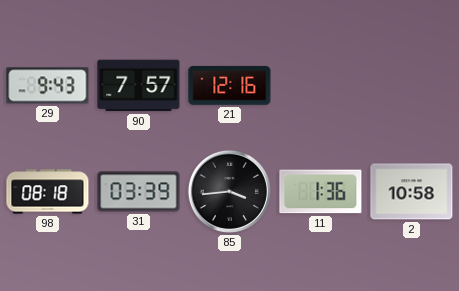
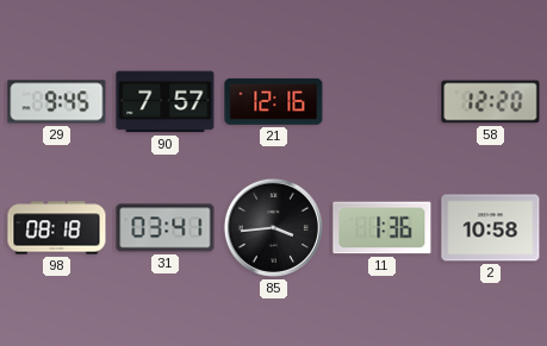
29: 9:43 -> 9:45 (57, 102)
58: none -> 12:20 (491, 102)
31: 03:39 -> 03:41 (166, 228)
